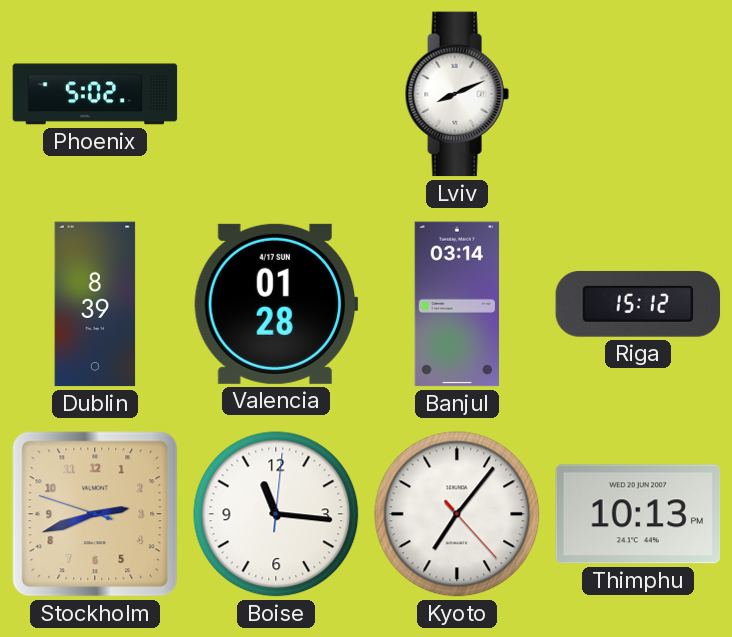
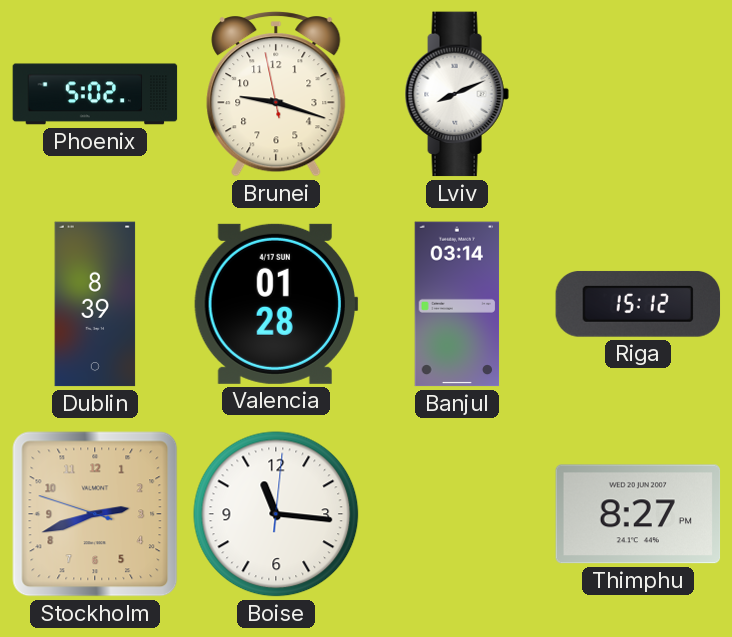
Brunei: none -> 9:17 (276, 94)
Kyoto: 7:06 -> none (457, 514)
Thimphu: 10:13 -> 8:27 (638, 514)
